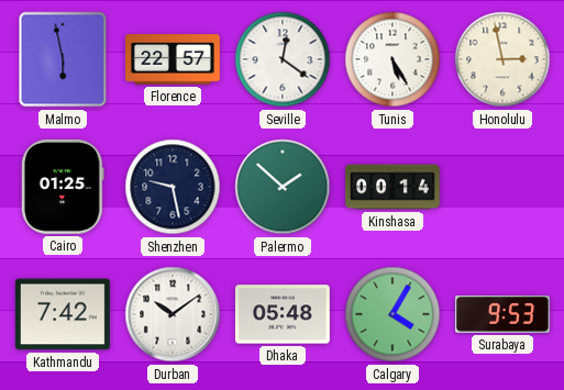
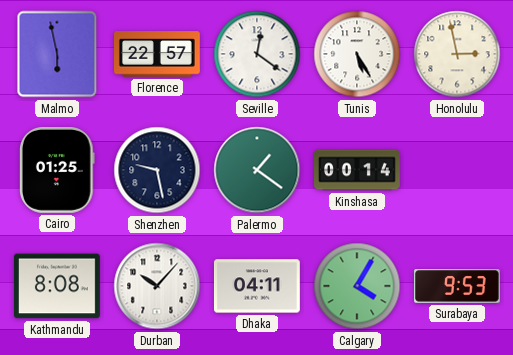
Palermo: 1:52 -> 1:21 (257, 170)
Kathmandu: 7:42 -> 8:08 (57, 286)
Durban: 10:09 -> 10:07 (157, 286)
Dhaka: 05:48 -> 04:11 (257, 286)
